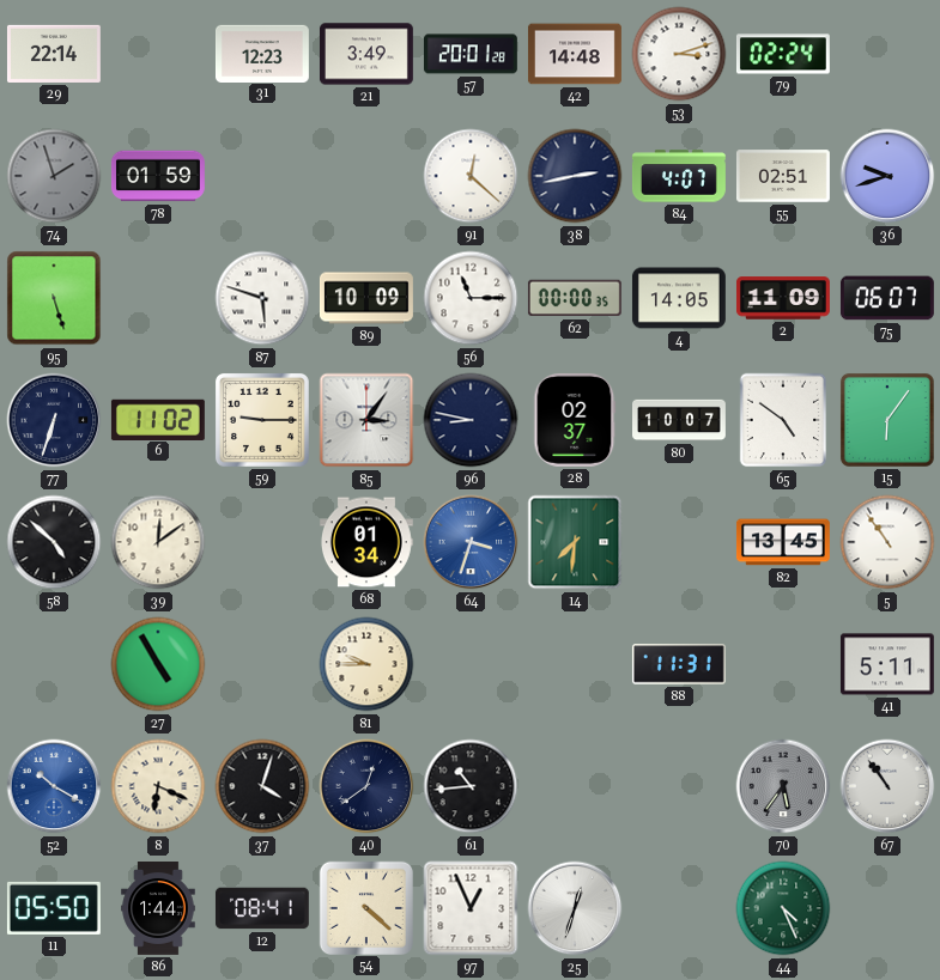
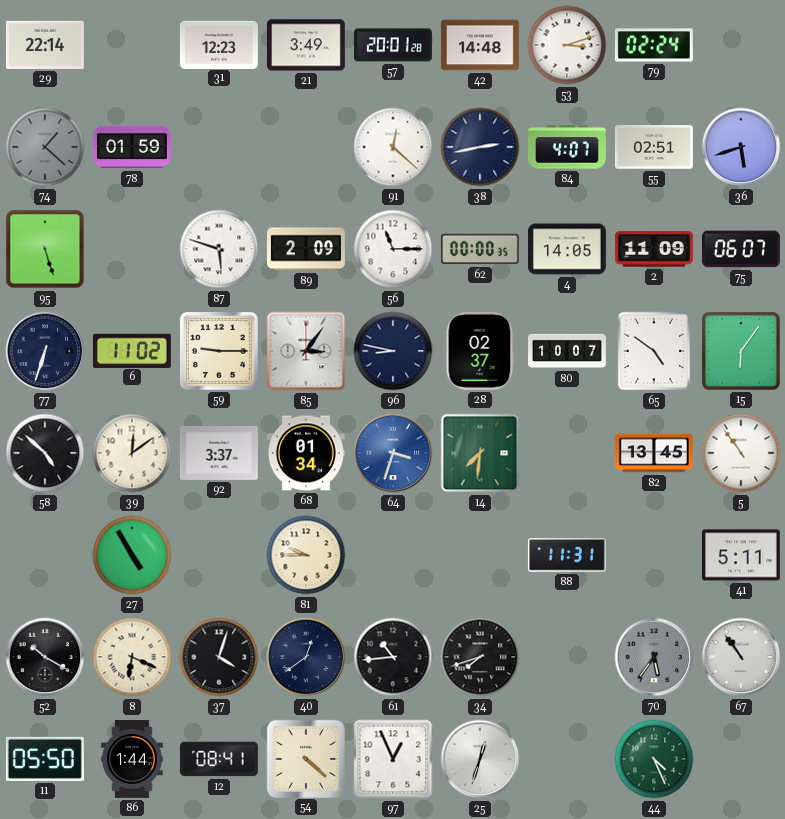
74: 1:57 -> 1:22 (45, 147)
36: 9:42 -> 5:42 (741, 147)
89: 10:09 -> 2:09 (306, 249)
92: none -> 3:37 (219, 453)
52 dial: blue -> black (45, 657)
34: none -> 7:42 (480, 657)
